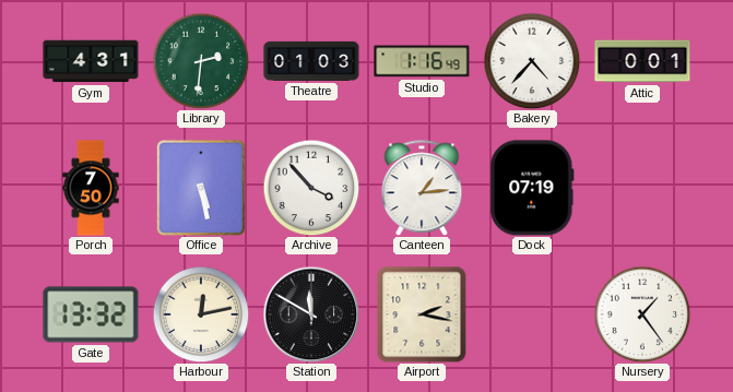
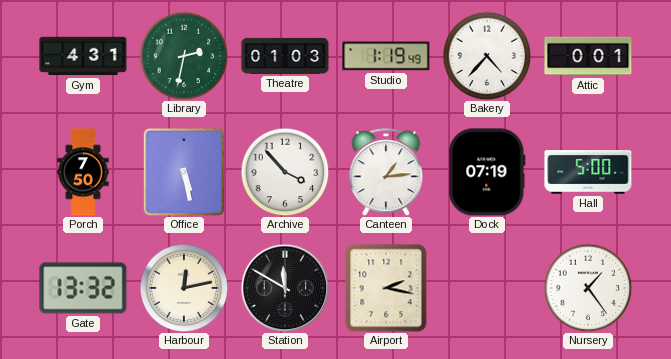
Library: 2:31 -> 2:32 (184, 56)
Studio: 1:16 -> 1:19 (386, 56)
Hall: none -> 5:00 (588, 172)
